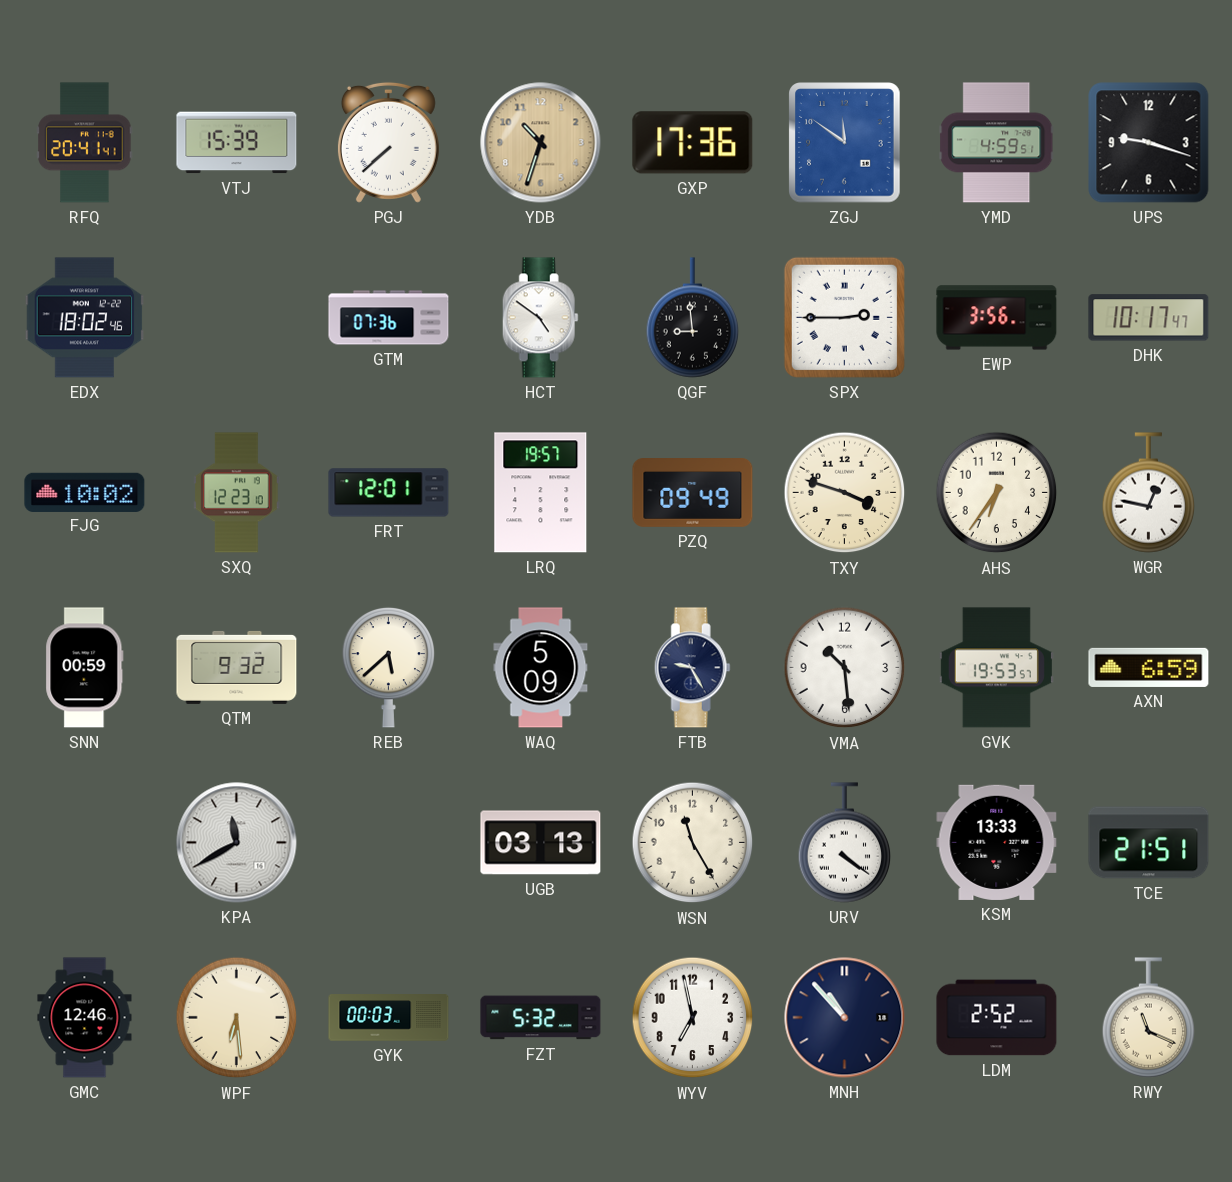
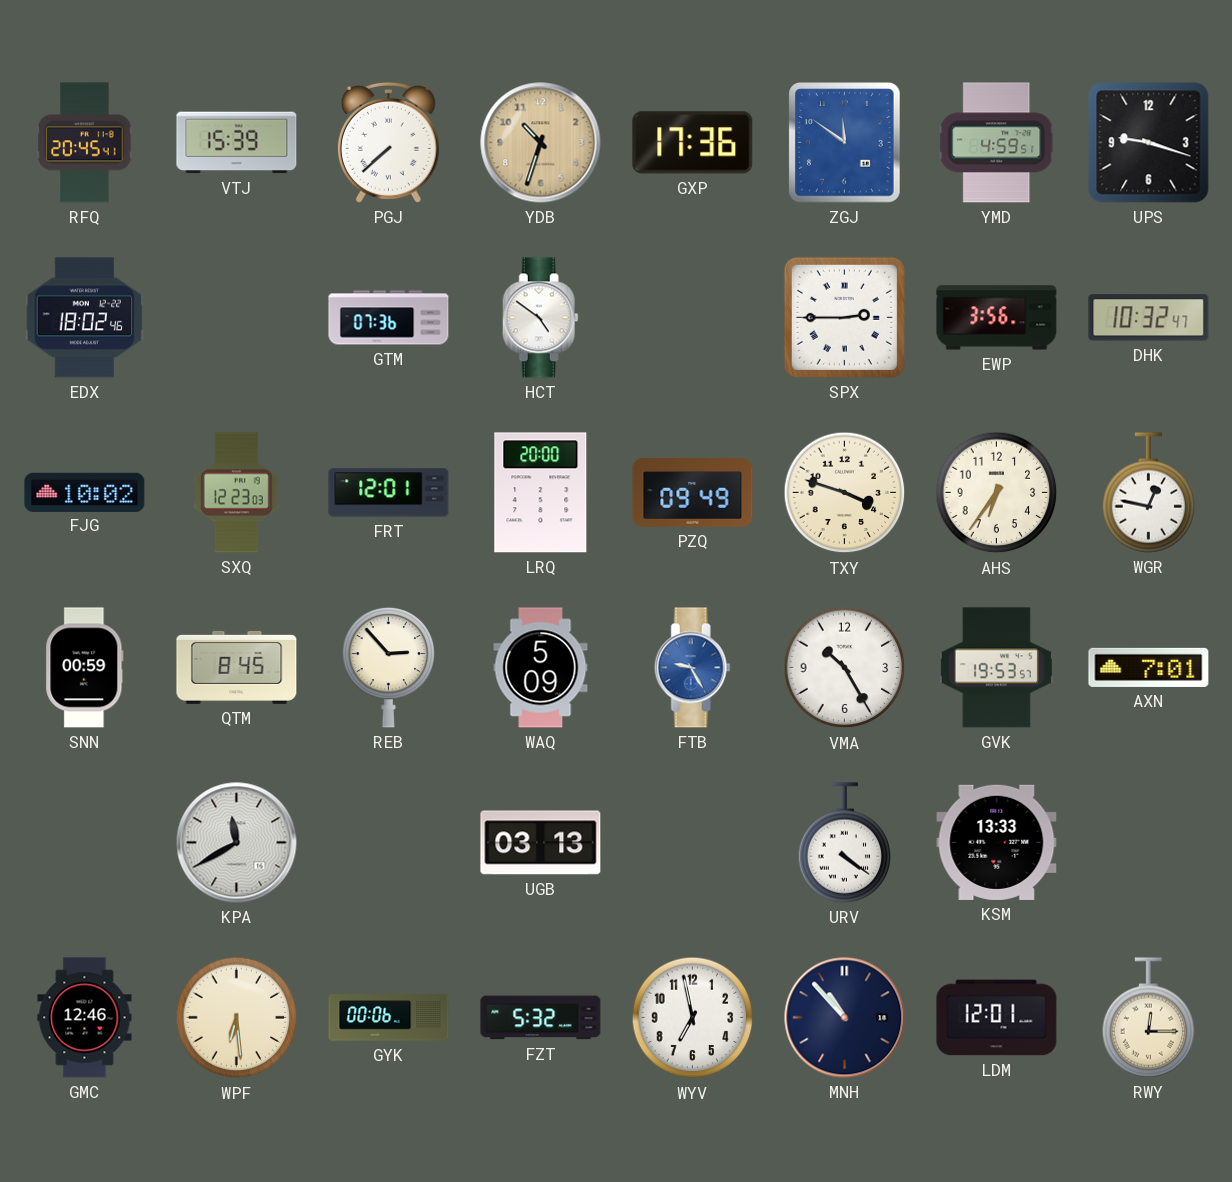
RFQ: 20:41 -> 20:45 (85, 143)
QGF: 8:59 -> none (693, 318)
DHK: 10:17 -> 10:32 (1149, 318)
SXQ: 12:23:10 -> 12:23:03 (237, 493)
LRQ: 19:57 -> 20:00 (541, 493)
QTM: 9:32 -> 8:45 (237, 667)
REB: 5:38 -> 2:53 (389, 667)
FTB dial: navy -> blue (692, 668)
VMA: 10:29 -> 10:25 (845, 668)
AXN: 6:59 -> 7:01 (1149, 667)
WSN: 11:25 -> none (693, 843)
TCE: 21:51 -> none (1149, 843)
GYK: 00:03 -> 00:06 (389, 1018)
LDM: 2:52 -> 12:01 (997, 1018)
RWY: 11:19 -> 12:15 (1149, 1018)
